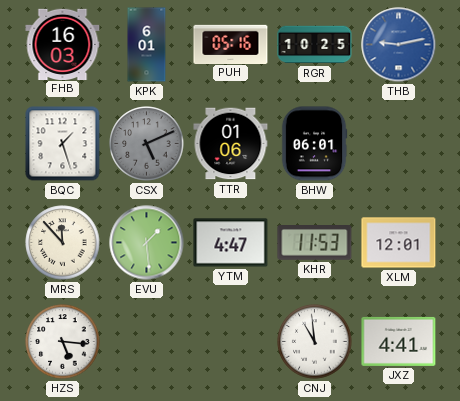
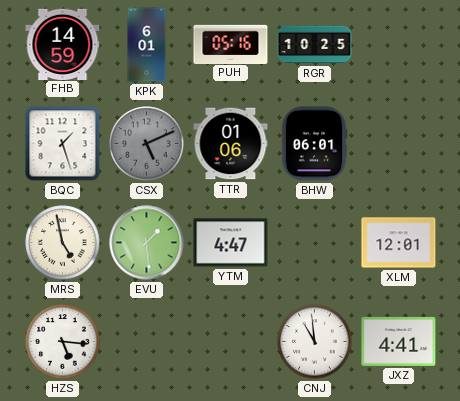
FHB: 16:03 -> 14:59 (63, 44)
THB: 9:13 -> none (399, 45)
MRS: 11:53 -> 4:58 (63, 243)
KHR: 11:53 -> none (315, 243)
